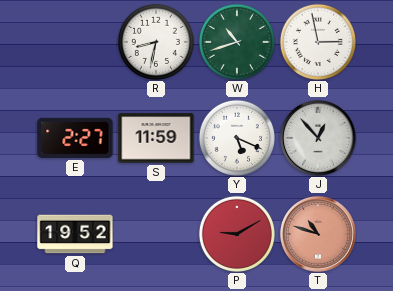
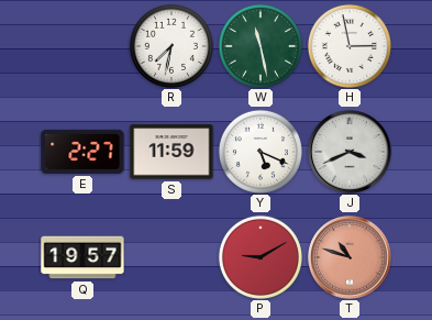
R: 8:32 -> 7:32 (171, 46)
W: 10:42 -> 11:28 (261, 46)
J: 12:53 -> 3:41 (350, 152)
Q: 19:52 -> 19:57 (82, 257)
